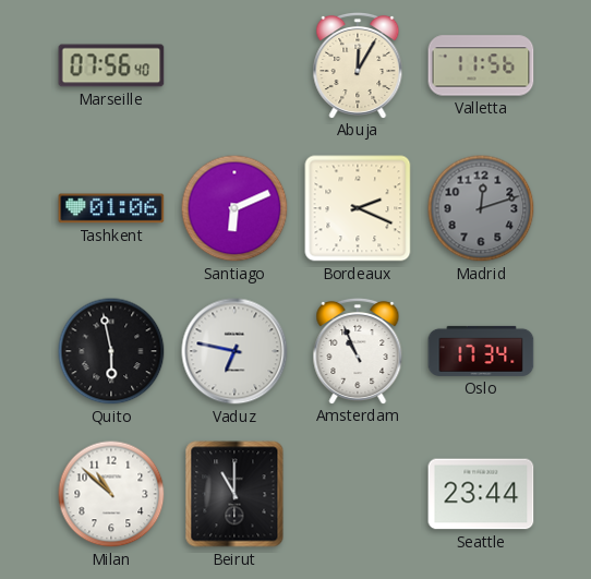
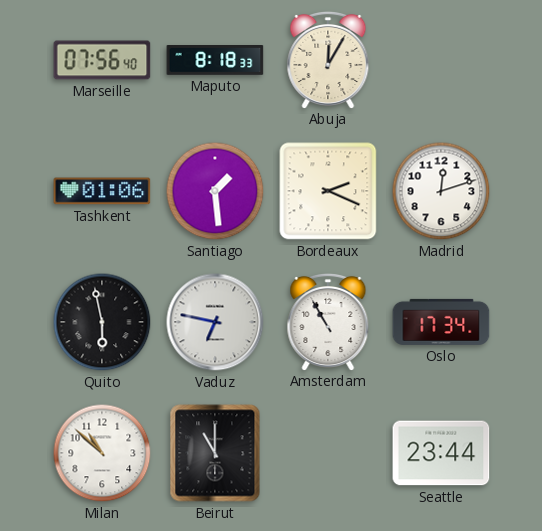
Maputo: none -> 8:18 (215, 61)
Valletta: 11:56 -> none (481, 65)
Santiago: 6:11 -> 1:29 (215, 191)
Madrid dial: grey -> white (441, 191)
Amsterdam: 10:56 -> 10:55 (328, 321)
